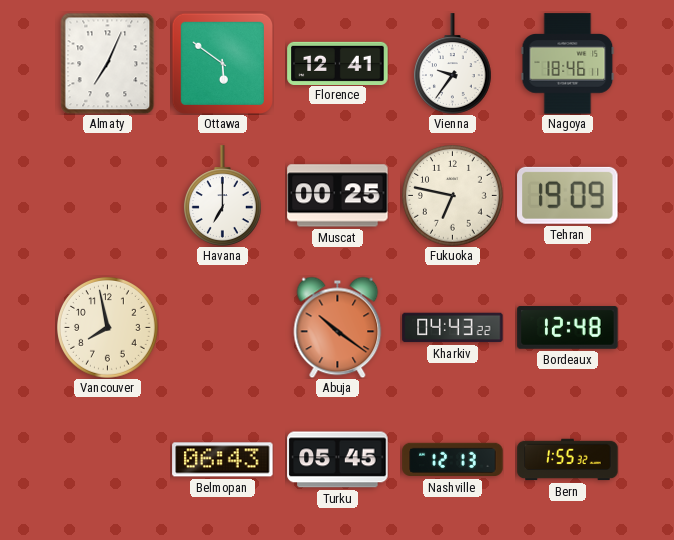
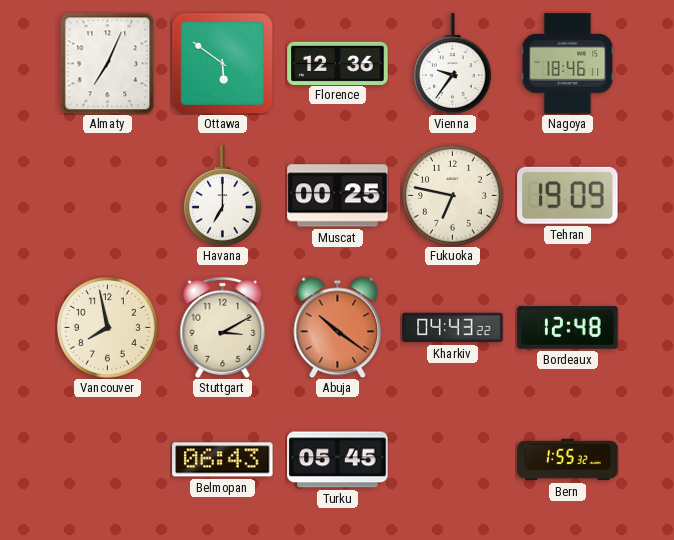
Florence: 12:41 -> 12:36 (338, 63)
Stuttgart: none -> 3:10 (223, 327)
Nashville: 12:13 -> none (453, 460)
